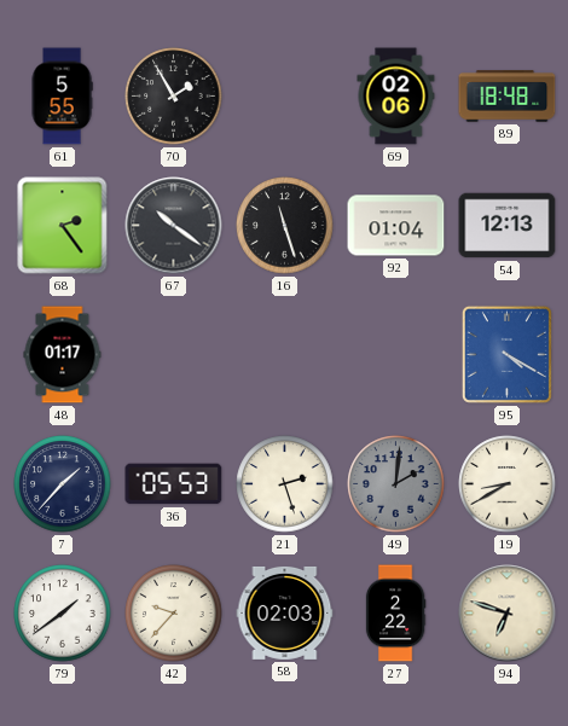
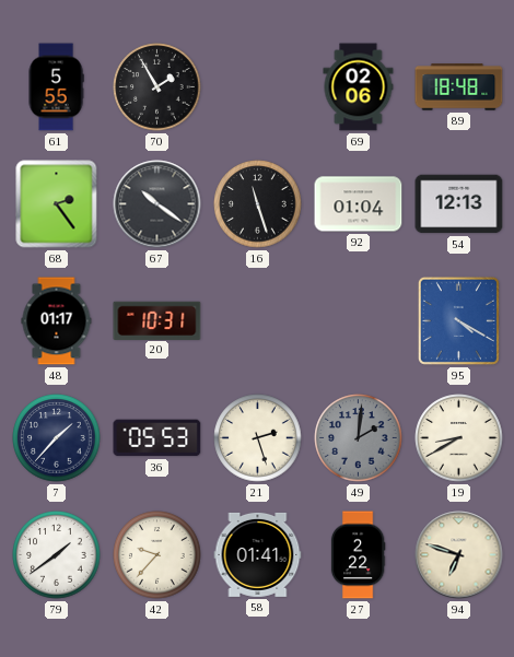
20: none -> 10:31 (157, 320)
58: 02:03 -> 01:41 (258, 554)
